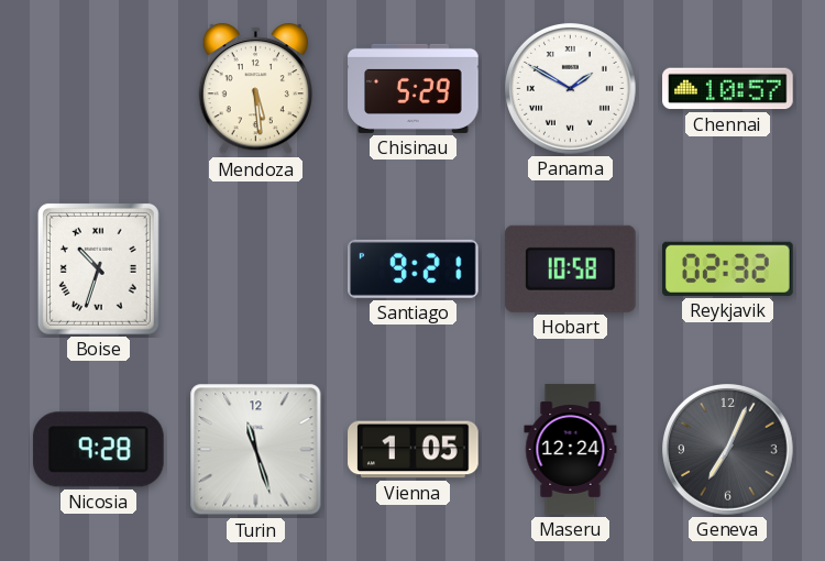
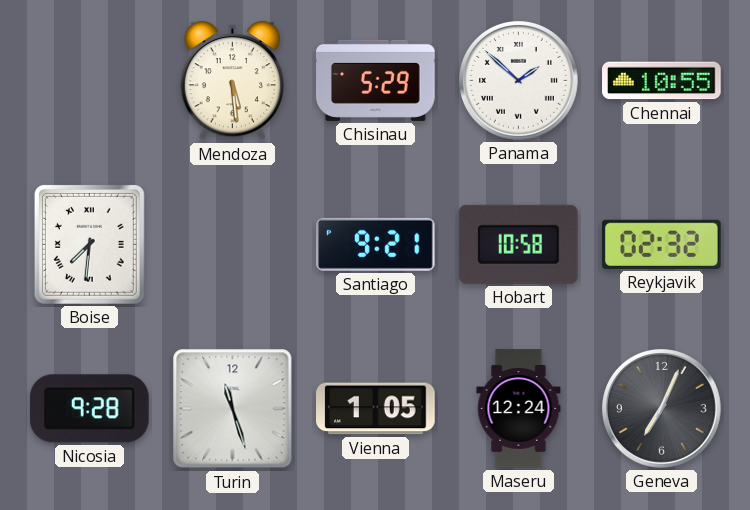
Panama: 1:50 -> 1:52 (519, 81)
Chennai: 10:57 -> 10:55 (662, 81)
Boise: 10:33 -> 7:31 (89, 244)
